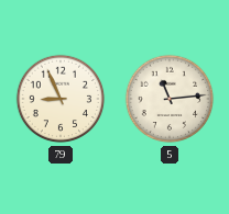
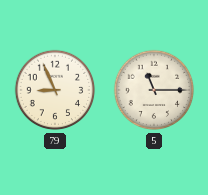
5: 11:14 -> 11:15 (154, 90)
